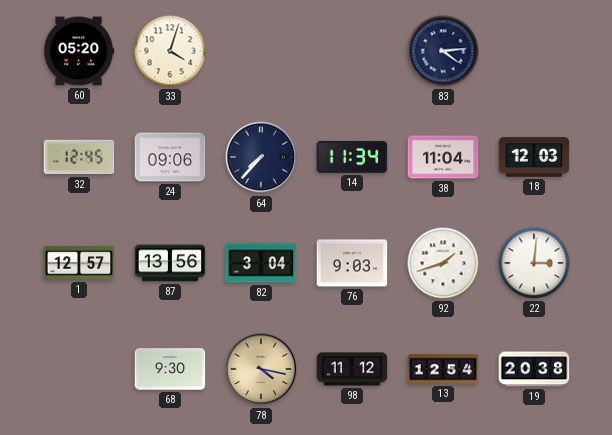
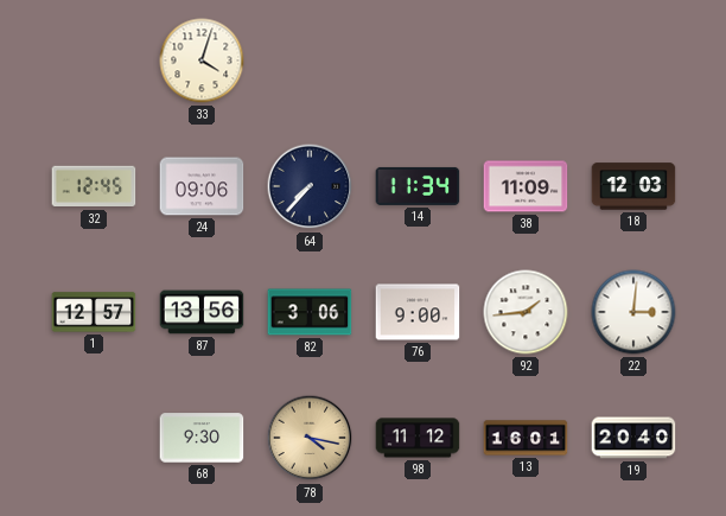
60: 05:20 -> none (79, 51)
83: 4:14 -> none (443, 51)
38: 11:04 -> 11:09 (526, 186)
82: 3:04 -> 3:06 (310, 312)
76: 9:03 -> 9:00 (418, 312)
92: 1:42 -> 1:44 (526, 312)
13: 12:54 -> 16:01 (526, 438)
19: 20:38 -> 20:40 (633, 438)
